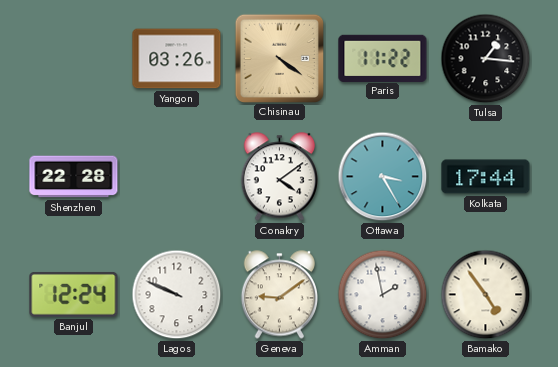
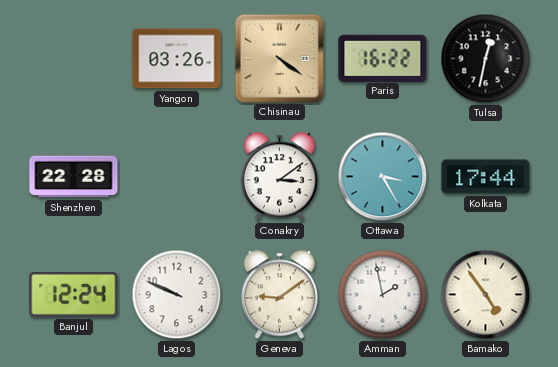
Paris: 11:22 -> 16:22 (383, 58)
Tulsa: 1:16 -> 12:32 (486, 59)
Conakry: 4:09 -> 3:09 (279, 177)
